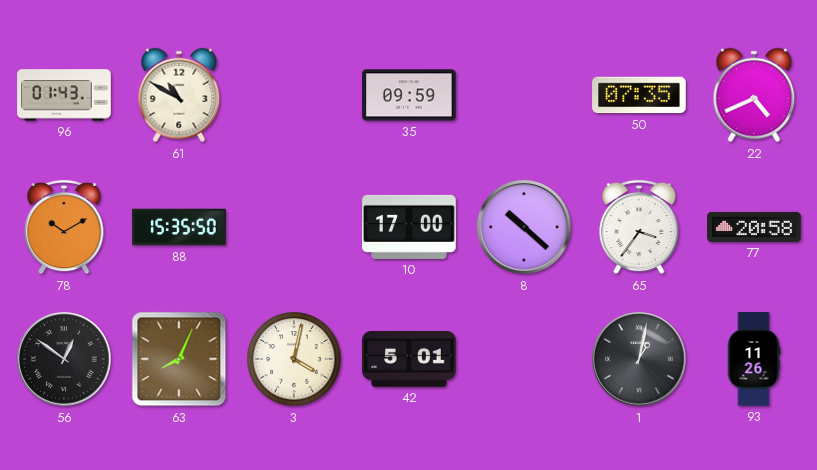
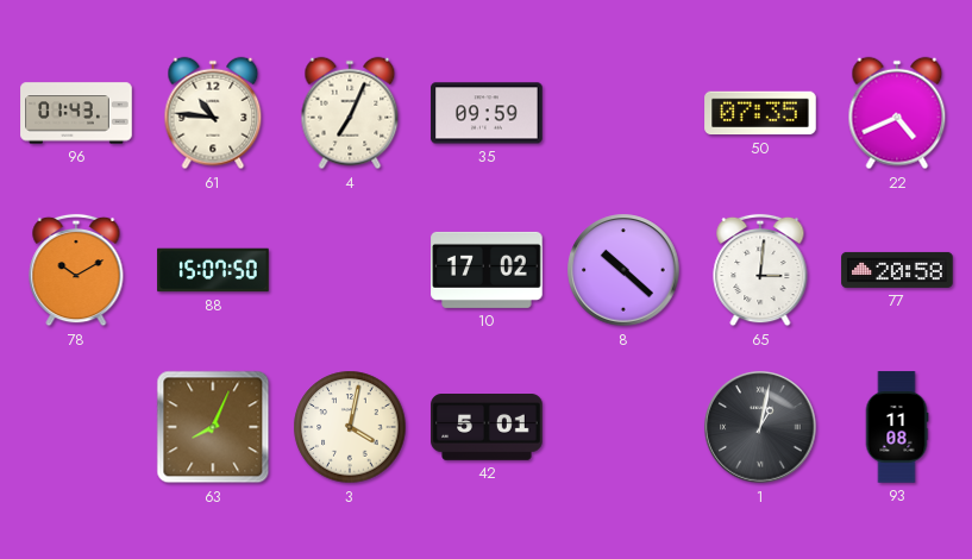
61: 10:50 -> 10:46 (213, 113)
4: none -> 7:04 (350, 113)
88: 15:35 -> 15:07 (213, 270)
10: 17:00 -> 17:02 (487, 270)
65: 3:36 -> 3:01 (760, 270)
56: 12:51 -> none (64, 359)
93: 11:26 -> 11:08 (897, 427)
